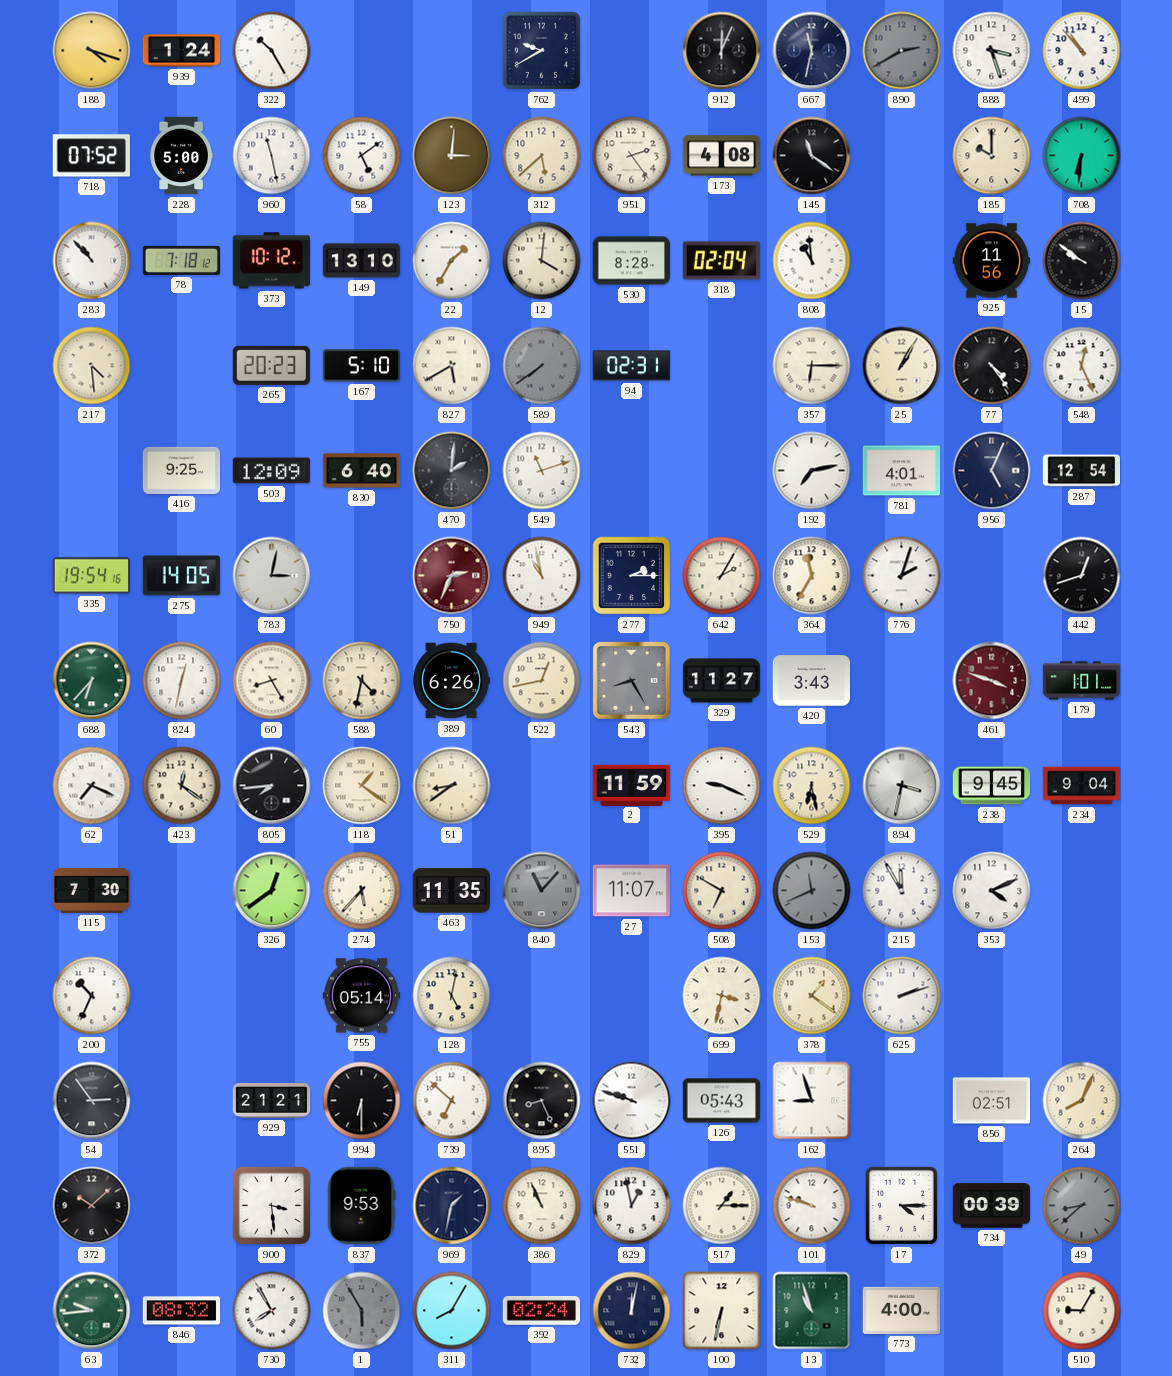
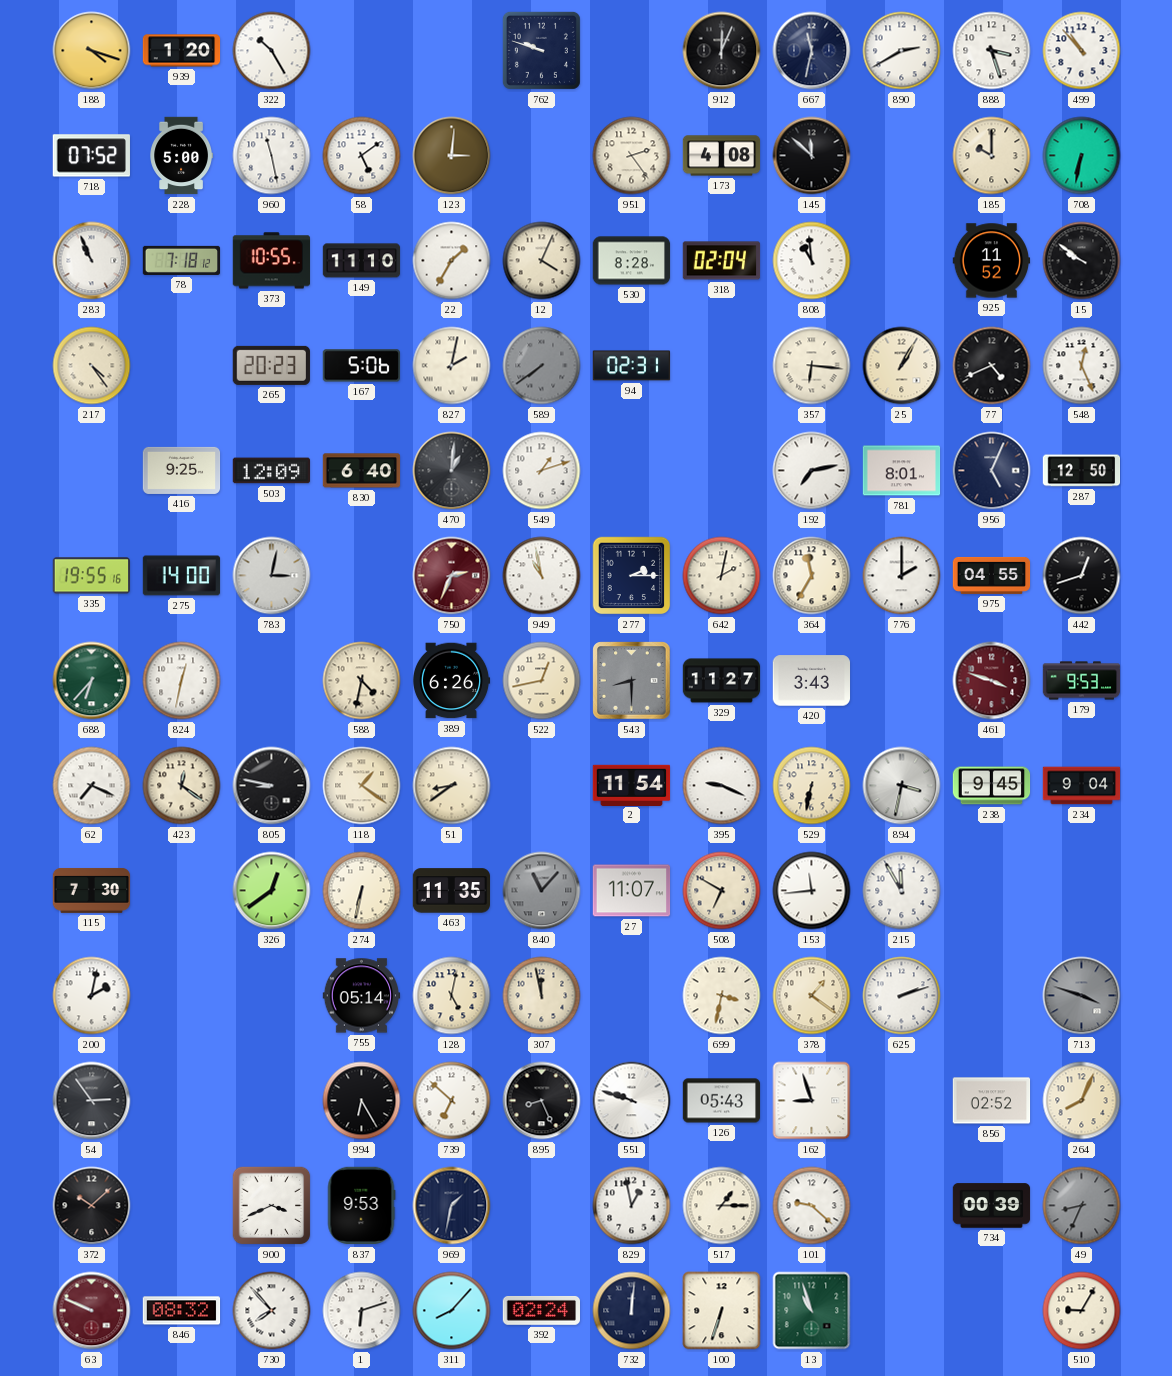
939: 1:24 -> 1:20 (182, 51)
762: 9:40 -> 9:48 (541, 50)
890 dial: grey -> white (902, 51)
312: 5:38 -> none (542, 156)
145: 11:21 -> 11:52 (812, 156)
708: 6:31 -> 6:32 (1082, 156)
283: 10:53 -> 10:56 (92, 261)
373: 10:12 -> 10:55 (271, 261)
149: 13:10 -> 11:10 (362, 261)
12: 4:01 -> 4:04 (542, 261)
925: 11:56 -> 11:52 (992, 261)
217: 4:29 -> 4:24 (92, 366)
167: 5:10 -> 5:06 (361, 366)
827: 5:40 -> 2:02 (452, 366)
357: 6:15 -> 6:16 (812, 366)
77: 4:24 -> 4:41 (992, 366)
470: 2:01 -> 1:01 (452, 471)
549: 11:12 -> 1:12 (542, 471)
781: 4:01 -> 8:01 (902, 471)
287: 12:54 -> 12:50 (1082, 471)
335: 19:54 -> 19:55 (91, 576)
275: 14:05 -> 14:00 (182, 576)
642: 2:05 -> 2:02 (722, 576)
776: 2:03 -> 2:00 (902, 576)
975: none -> 04:55 (992, 575)
60: 8:25 -> none (272, 681)
543: 8:25 -> 8:30 (632, 681)
179: 1:01 -> 9:53 (1082, 681)
805: 7:44 -> 8:47 (272, 786)
2: 11:59 -> 11:54 (632, 785)
529: 6:28 -> 6:32 (812, 786)
274: 5:37 -> 6:32 (362, 891)
153: 11:41 -> 11:44 (812, 891)
153 dial: grey -> white (812, 891)
353: 4:11 -> none (992, 891)
200: 10:34 -> 2:02 (92, 996)
307: none -> 11:58 (542, 996)
713: none -> 3:48 (1082, 996)
929: 21:21 -> none (272, 1100)
994: 6:30 -> 6:25 (362, 1101)
856: 02:51 -> 02:52 (992, 1101)
900: 3:29 -> 3:41 (272, 1206)
386: 10:56 -> none (542, 1206)
101: 9:48 -> 9:22 (812, 1206)
17: 4:15 -> none (901, 1205)
49: 8:38 -> 8:34 (1082, 1206)
63: 9:44 -> 9:49 (92, 1311)
63 dial: green -> burgundy (92, 1311)
730: 7:55 -> 7:53 (272, 1311)
1: 5:55 -> 6:12 (362, 1311)
1 dial: grey -> white (362, 1311)
311: 8:05 -> 8:07 (452, 1311)
732: 12:02 -> 12:01 (632, 1311)
100: 6:32 -> 6:33 (722, 1311)
773: 4:00 -> none (902, 1310)
